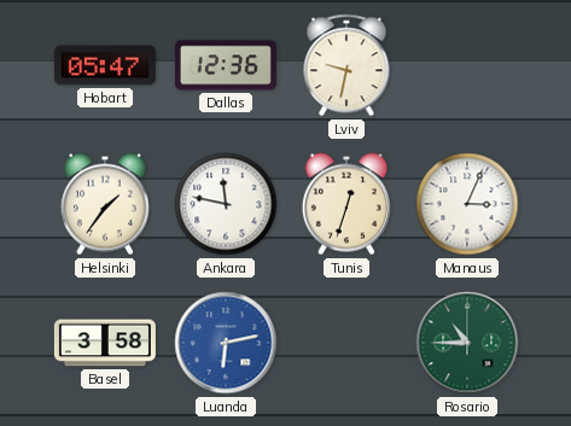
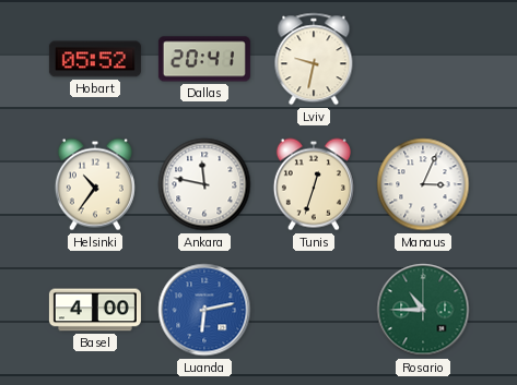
Hobart: 05:47 -> 05:52 (95, 59)
Dallas: 12:36 -> 20:41 (204, 59)
Helsinki: 1:36 -> 10:36 (95, 184)
Basel: 3:58 -> 4:00 (95, 310)
